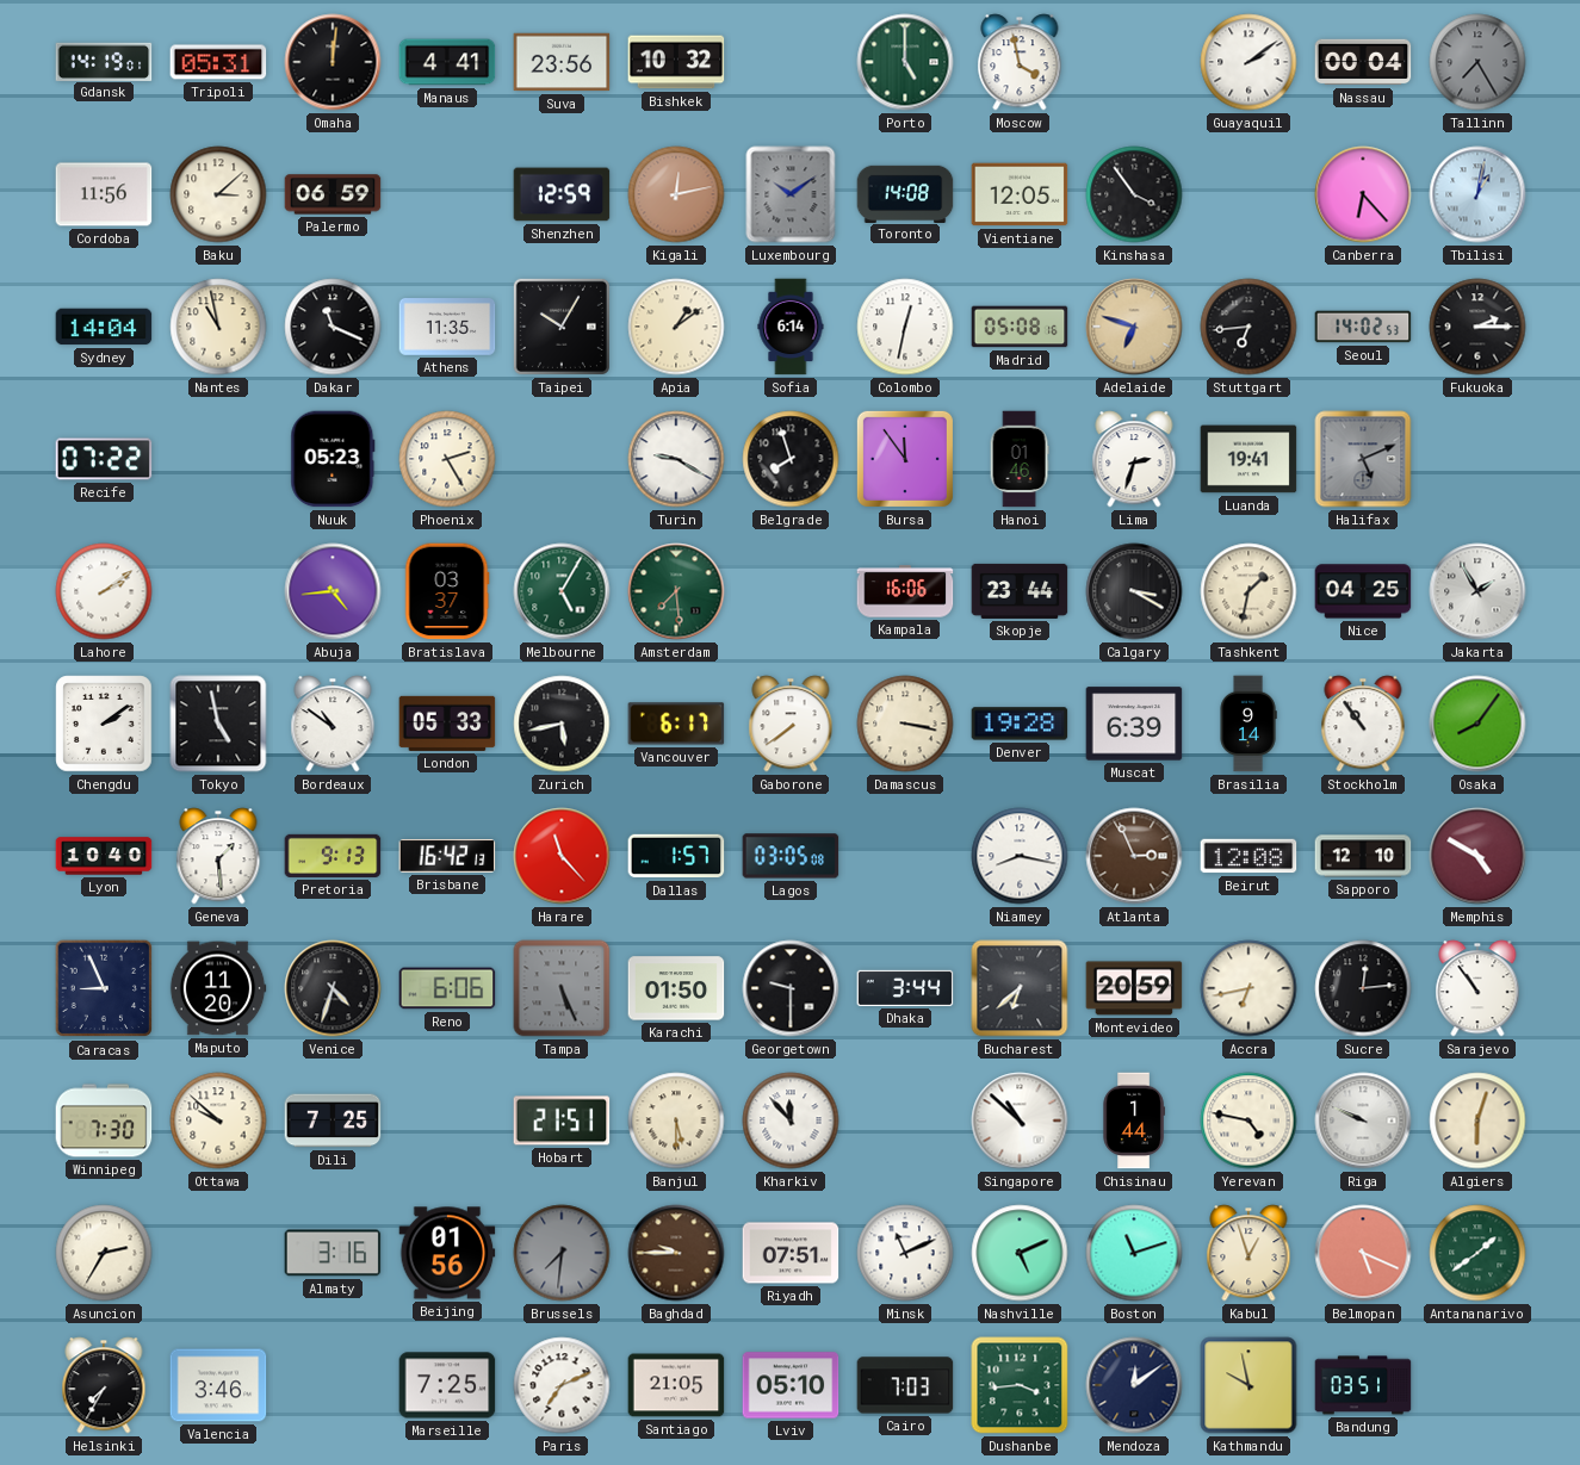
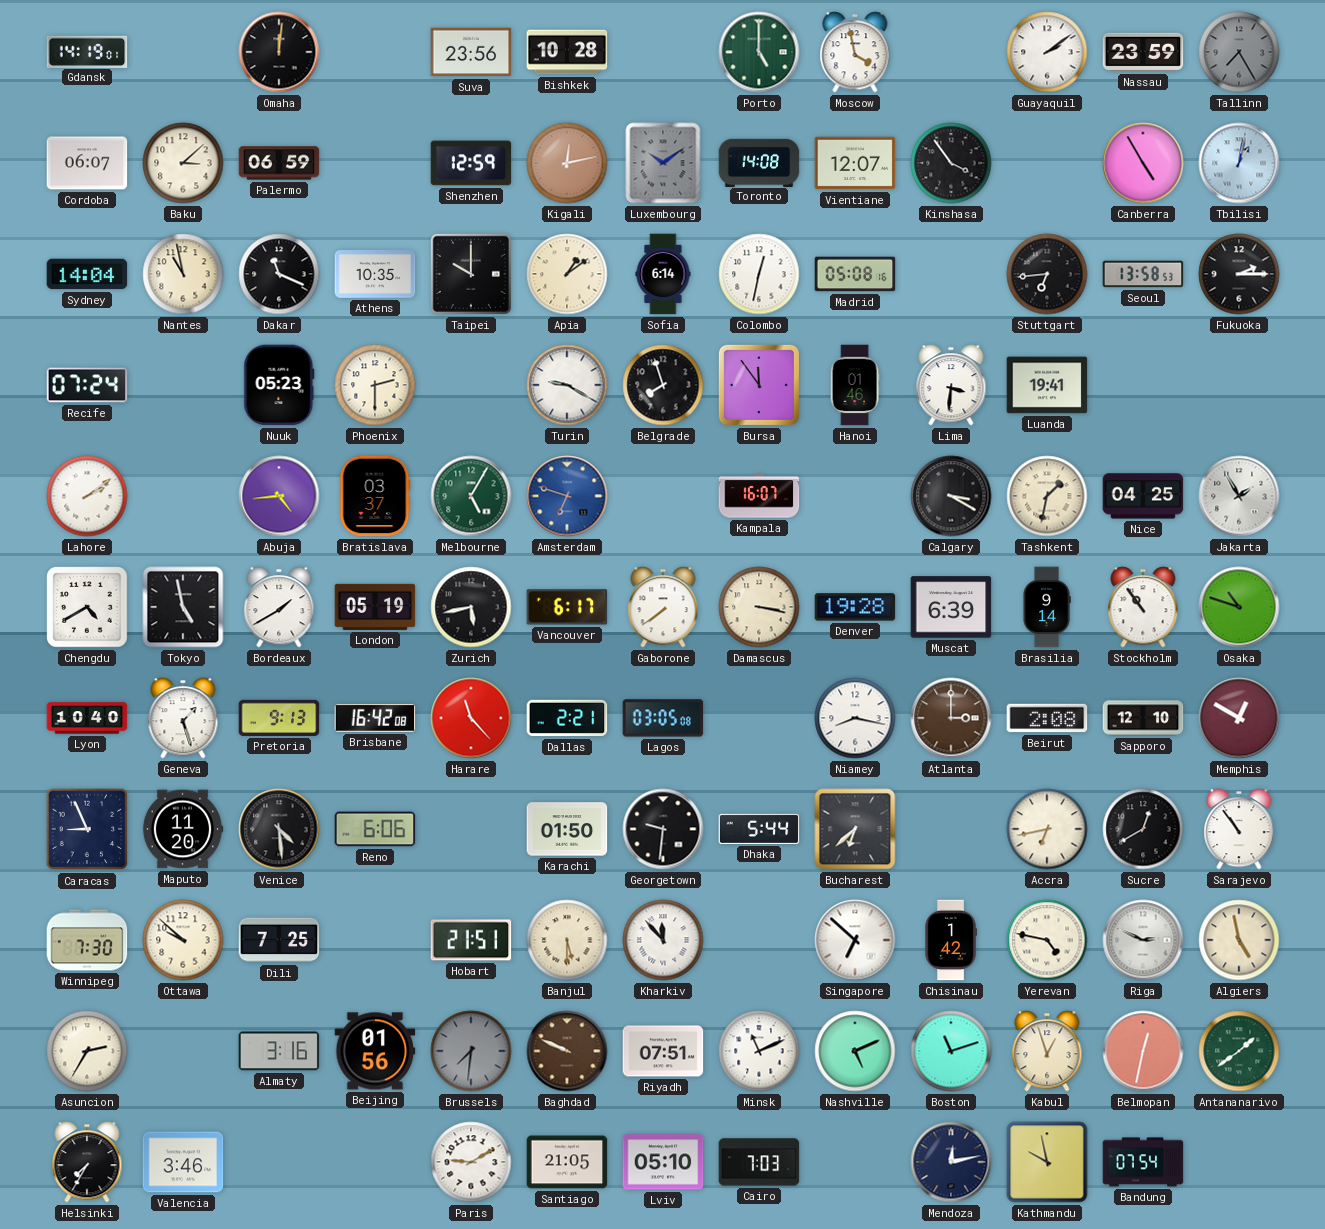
Tripoli: 05:31 -> none (218, 62)
Manaus: 4:41 -> none (447, 62)
Bishkek: 10:32 -> 10:28 (567, 52)
Nassau: 00:04 -> 23:59 (1143, 52)
Cordoba: 11:56 -> 06:07 (87, 163)
Vientiane: 12:05 -> 12:07 (855, 163)
Canberra: 6:23 -> 4:55 (1143, 163)
Athens: 11:35 -> 10:35 (375, 275)
Taipei: 10:05 -> 10:00 (471, 274)
Adelaide: 6:48 -> none (1134, 327)
Seoul: 14:02 -> 13:58 (1143, 274)
Recife: 07:22 -> 07:24 (87, 385)
Phoenix: 2:25 -> 2:30 (375, 385)
Lima: 2:33 -> 3:31 (951, 385)
Halifax: 5:11 -> none (1363, 459)
Amsterdam: 7:29 -> 6:48 (567, 496)
Amsterdam dial: green -> blue (567, 496)
Kampala: 16:06 -> 16:07 (759, 496)
Skopje: 23:44 -> none (1020, 591)
Chengdu: 2:09 -> 4:40 (87, 607)
Bordeaux: 10:51 -> 1:40 (279, 607)
London: 05:33 -> 05:19 (375, 607)
Osaka: 8:06 -> 10:48 (1239, 607)
Geneva: 1:29 -> 1:27 (183, 718)
Brisbane: 16:42:13 -> 16:42:08 (375, 718)
Dallas: 1:57 -> 2:21 (567, 718)
Atlanta: 2:56 -> 3:00 (951, 718)
Beirut: 12:08 -> 2:08 (1047, 718)
Memphis: 4:50 -> 12:50 (1239, 718)
Venice: 4:33 -> 4:29 (279, 829)
Tampa: 5:26 -> none (562, 988)
Georgetown: 9:30 -> 9:31 (663, 829)
Dhaka: 3:44 -> 5:44 (759, 829)
Montevideo: 20:59 -> none (1134, 988)
Sucre: 12:14 -> 12:40 (1143, 829)
Singapore: 10:52 -> 6:52 (855, 940)
Chisinau: 1:44 -> 1:42 (951, 940)
Riga: 9:49 -> 2:49 (1143, 940)
Algiers: 6:03 -> 4:58 (1239, 940)
Baghdad: 9:45 -> 9:49 (567, 1051)
Belmopan: 5:19 -> 12:32 (1143, 1051)
Marseille: 7:25 -> none (447, 1385)
Paris: 7:11 -> 9:10 (471, 1162)
Dushanbe: 3:44 -> none (1020, 1385)
Mendoza: 12:09 -> 12:13 (951, 1162)
Bandung: 03:51 -> 07:54 (1143, 1162)
